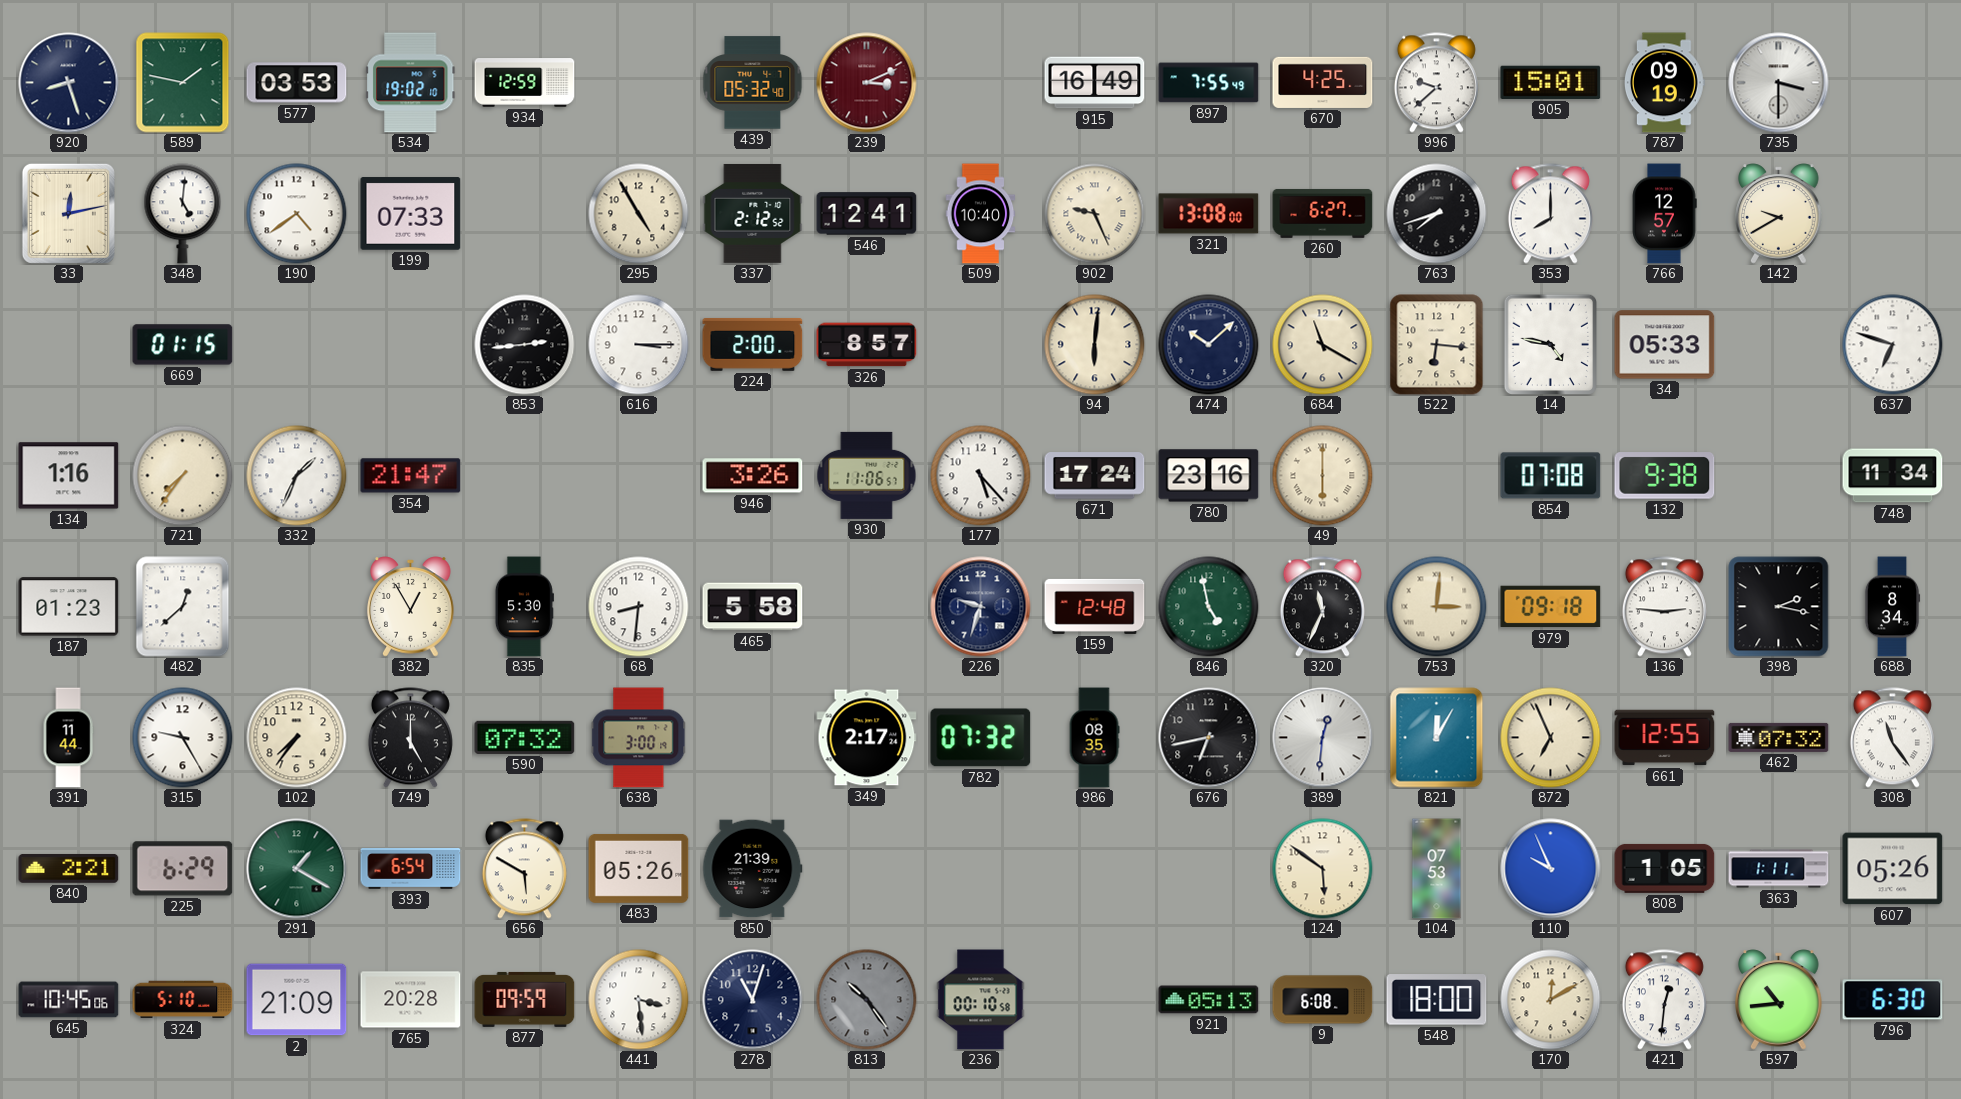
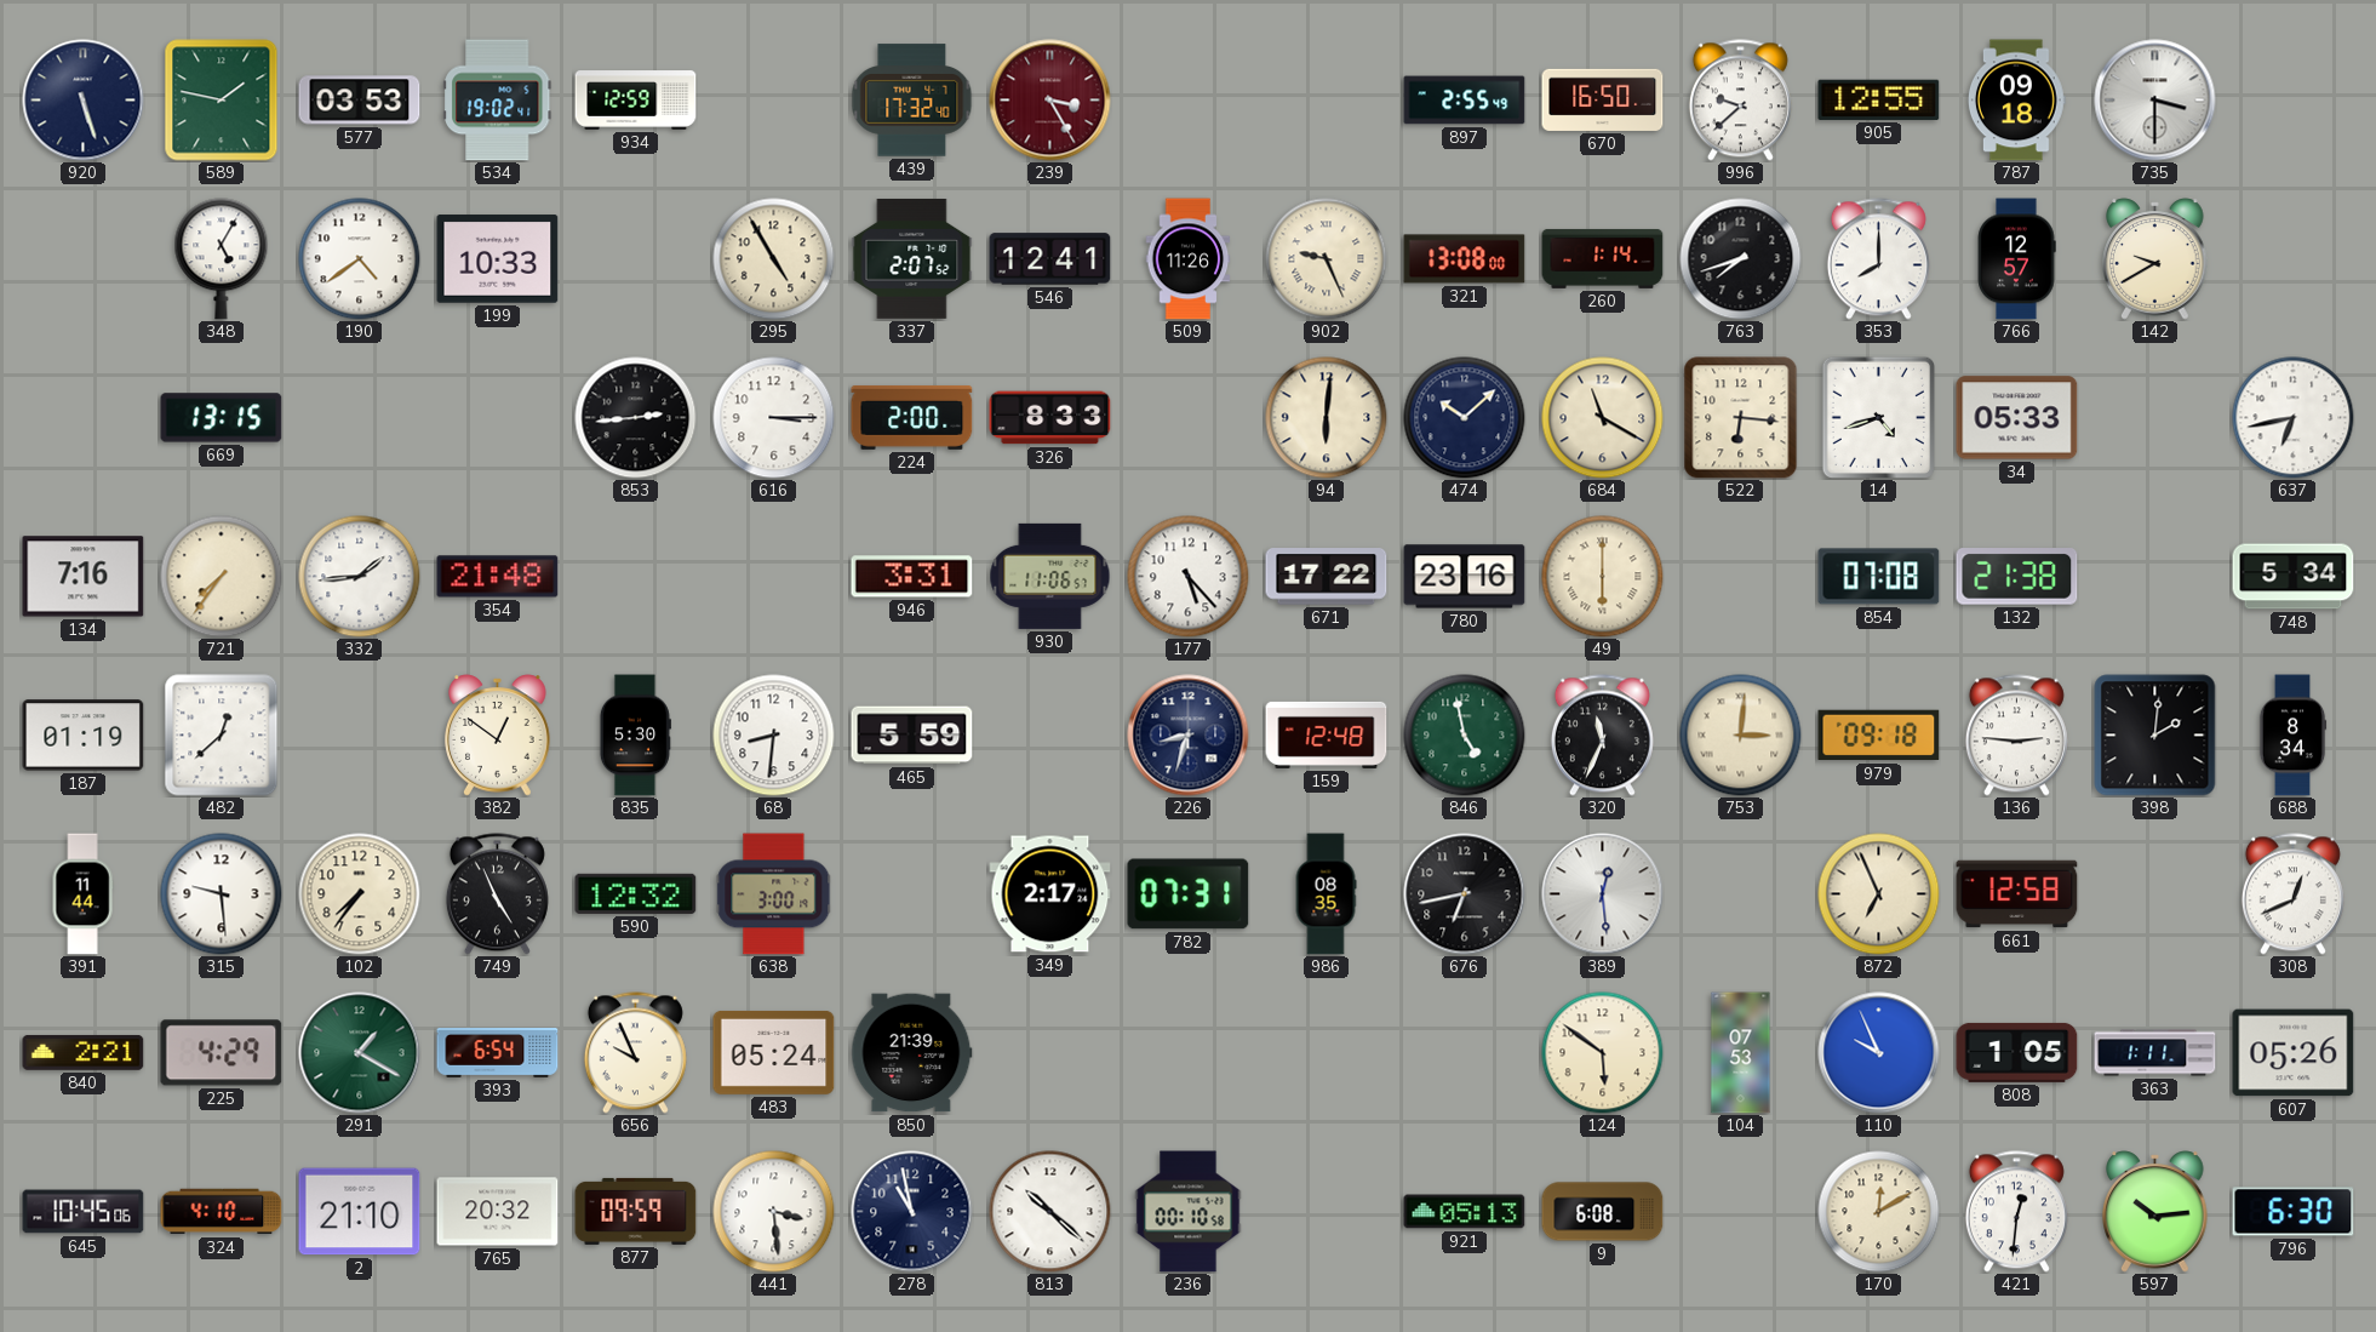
920: 8:27 -> 5:27 (84, 101)
534: 19:02:10 -> 19:02:41 (498, 101)
439: 05:32 -> 17:32 (912, 101)
239: 3:11 -> 3:25 (1050, 101)
915: 16:49 -> none (1095, 83)
897: 7:55 -> 2:55 (1465, 101)
670: 4:25 -> 16:50 (1603, 99)
905: 15:01 -> 12:55 (1879, 99)
787: 09:19 -> 09:18 (2016, 101)
33: 12:13 -> none (68, 213)
348: 5:01 -> 5:05 (222, 259)
199: 07:33 -> 10:33 (498, 259)
337: 2:12 -> 2:07 (912, 258)
509: 10:40 -> 11:26 (1189, 259)
260: 6:27 -> 1:14 (1603, 258)
669: 01:15 -> 13:15 (222, 418)
326: 8:57 -> 8:33 (1050, 418)
14: 4:47 -> 4:42 (1878, 417)
637: 6:48 -> 6:43 (2294, 418)
134: 1:16 -> 7:16 (84, 577)
332: 1:34 -> 1:44 (360, 577)
354: 21:47 -> 21:48 (498, 577)
946: 3:26 -> 3:31 (912, 577)
671: 17:24 -> 17:22 (1327, 577)
132: 9:38 -> 21:38 (2017, 577)
748: 11:34 -> 5:34 (2294, 577)
187: 01:23 -> 01:19 (84, 736)
382: 12:55 -> 12:51 (498, 736)
465: 5:58 -> 5:59 (912, 736)
226: 9:33 -> 8:33 (1189, 736)
398: 2:17 -> 2:01 (2155, 736)
315: 9:25 -> 9:29 (222, 894)
749: 5:00 -> 4:56 (497, 894)
590: 07:32 -> 12:32 (636, 893)
782: 07:32 -> 07:31 (1189, 894)
389: 12:31 -> 12:29 (1603, 894)
821: 12:05 -> none (1437, 738)
661: 12:55 -> 12:58 (2017, 894)
462: 07:32 -> none (1779, 737)
308: 11:24 -> 12:41 (2292, 894)
225: 6:29 -> 4:29 (222, 1053)
656: 5:50 -> 9:56 (635, 1053)
483: 05:26 -> 05:24 (774, 1052)
324: 5:10 -> 4:10 (222, 1212)
2: 21:09 -> 21:10 (360, 1212)
765: 20:28 -> 20:32 (498, 1212)
278: 11:03 -> 10:58 (912, 1212)
813: 10:24 -> 10:22 (1050, 1212)
813 dial: grey -> white (1050, 1212)
548: 18:00 -> none (1437, 1000)
597: 10:44 -> 10:14 (2155, 1212)
